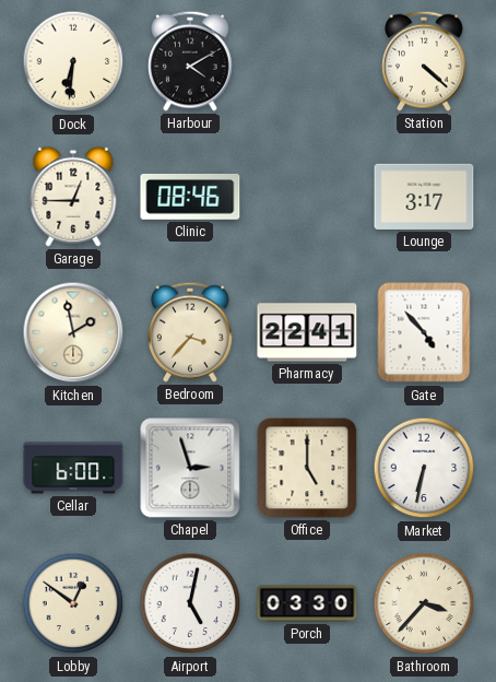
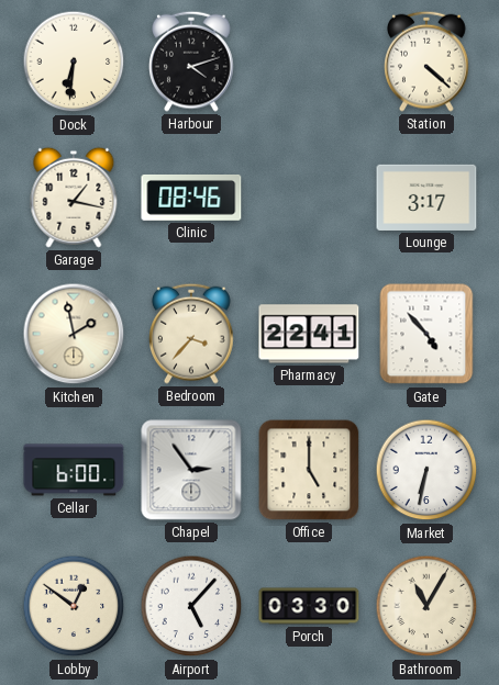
Harbour: 4:10 -> 4:12 (192, 61)
Garage: 12:45 -> 1:17 (74, 198)
Chapel: 2:57 -> 2:54 (191, 470)
Airport: 5:02 -> 5:07 (191, 606)
Bathroom: 3:37 -> 11:05 (426, 606)
